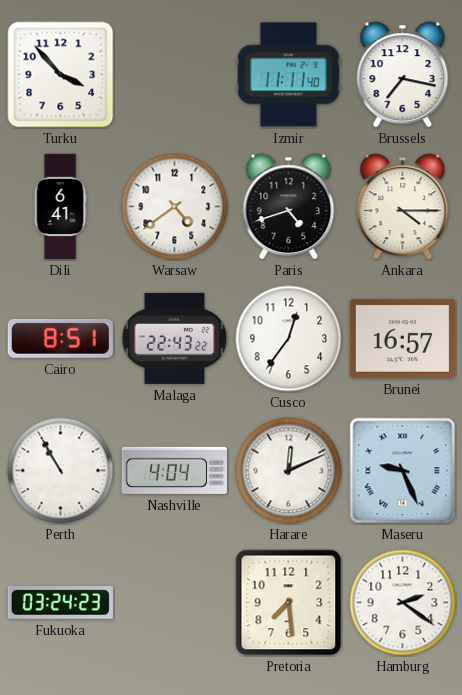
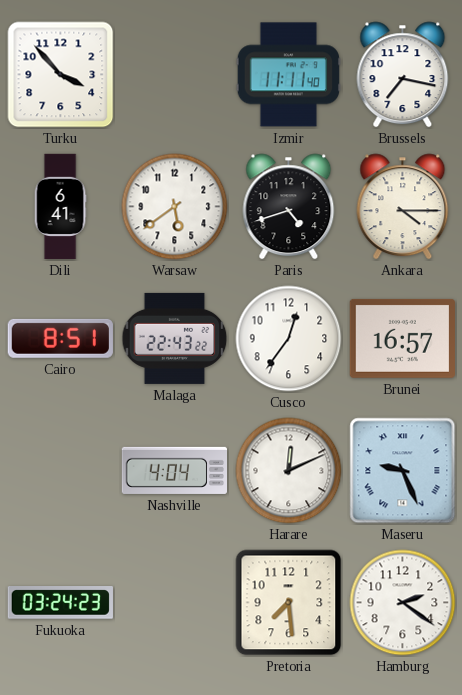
Warsaw: 4:39 -> 5:39 (175, 207)
Perth: 10:55 -> none (61, 471)
